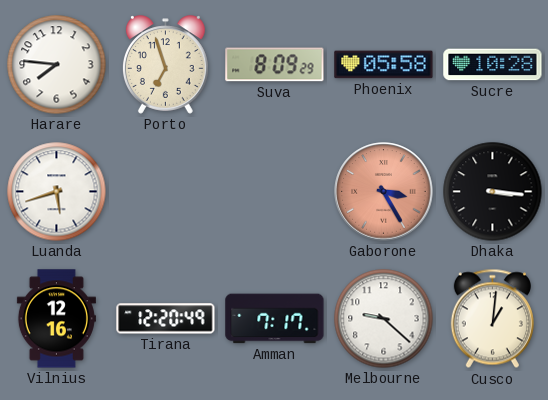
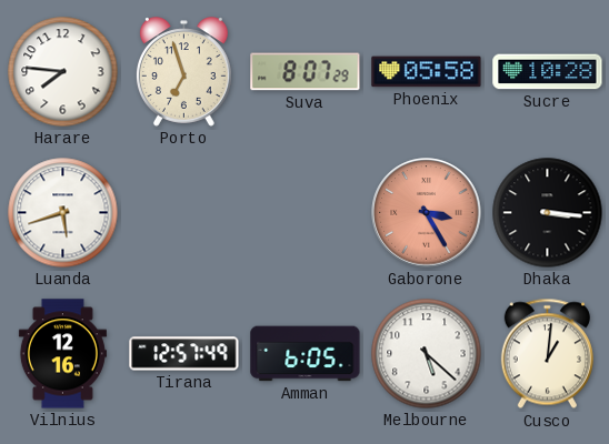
Suva: 8:09 -> 8:07 (306, 72)
Tirana: 12:20 -> 12:57 (184, 354)
Amman: 7:17 -> 6:05 (306, 354)
Melbourne: 9:22 -> 5:22 (427, 354)
